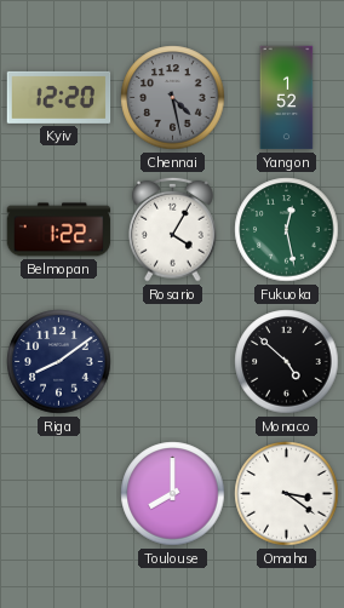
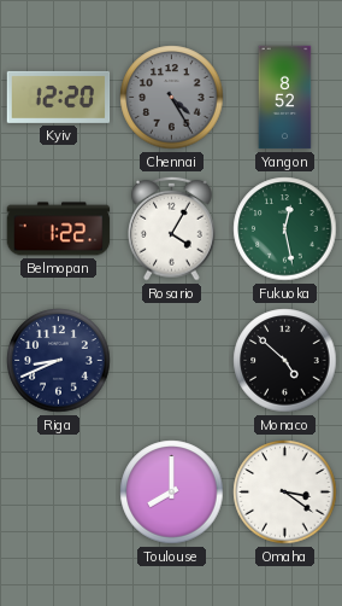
Chennai: 4:28 -> 4:25 (172, 98)
Yangon: 1:52 -> 8:52 (285, 98)
Riga: 8:09 -> 8:41 (59, 361)
